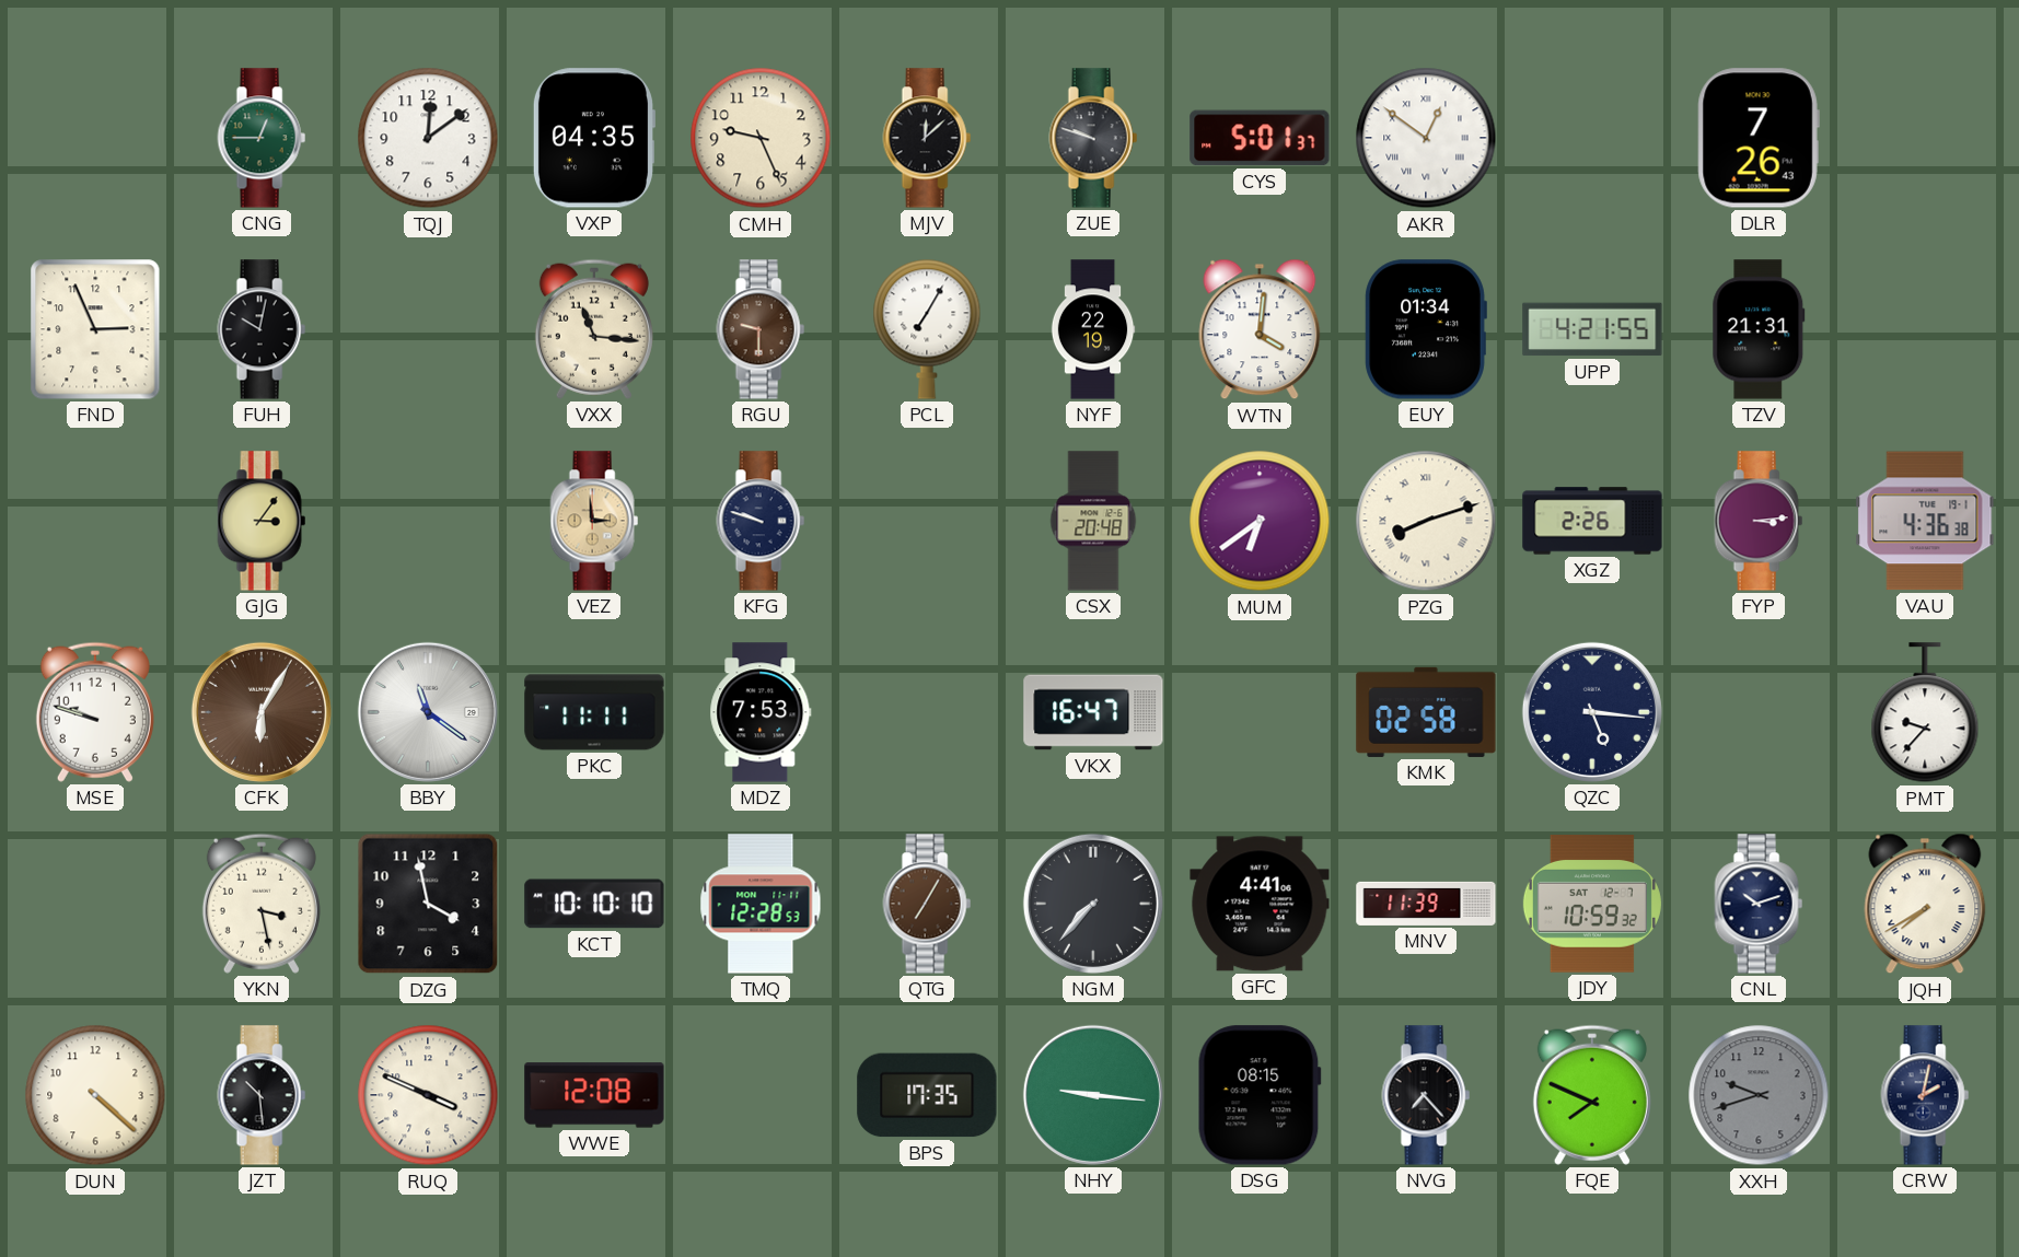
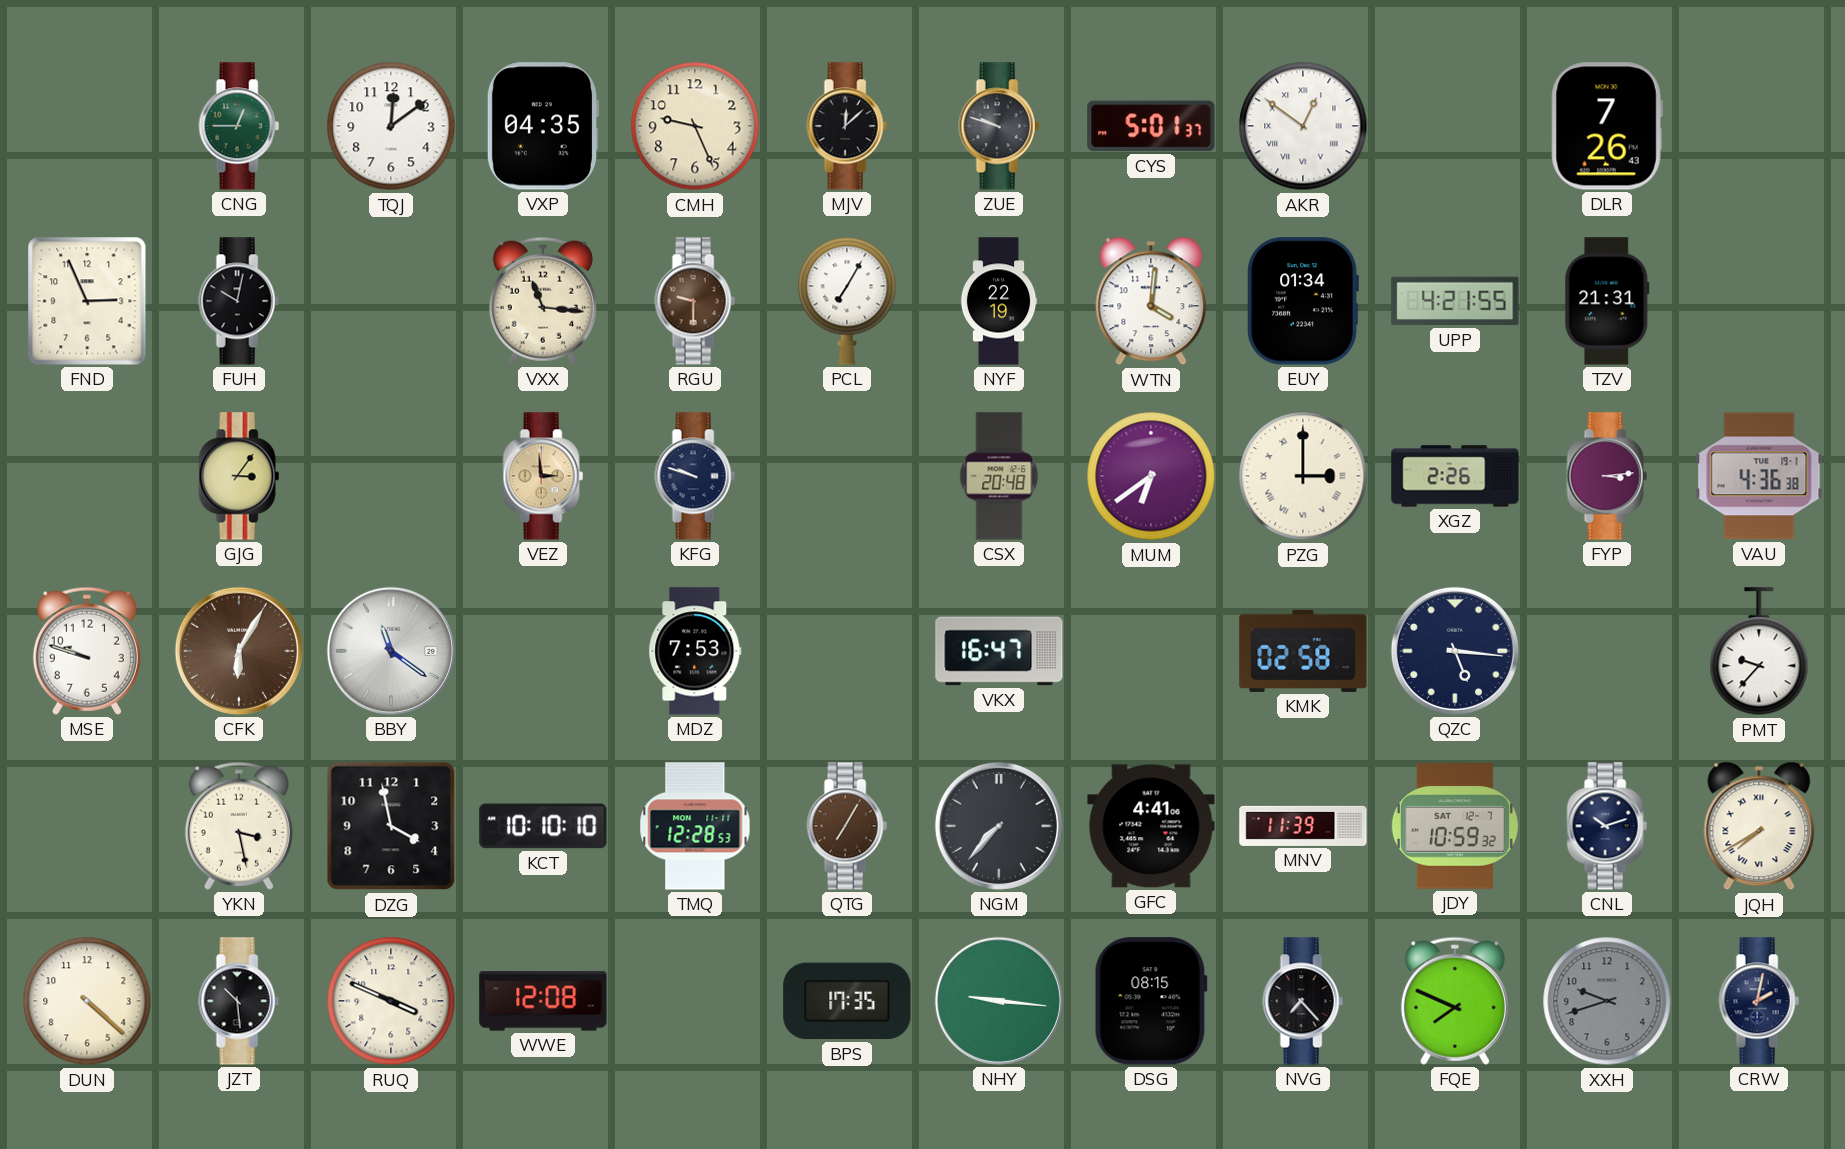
PZG: 8:12 -> 3:00 (1303, 476)
PKC: 11:11 -> none (594, 712)
